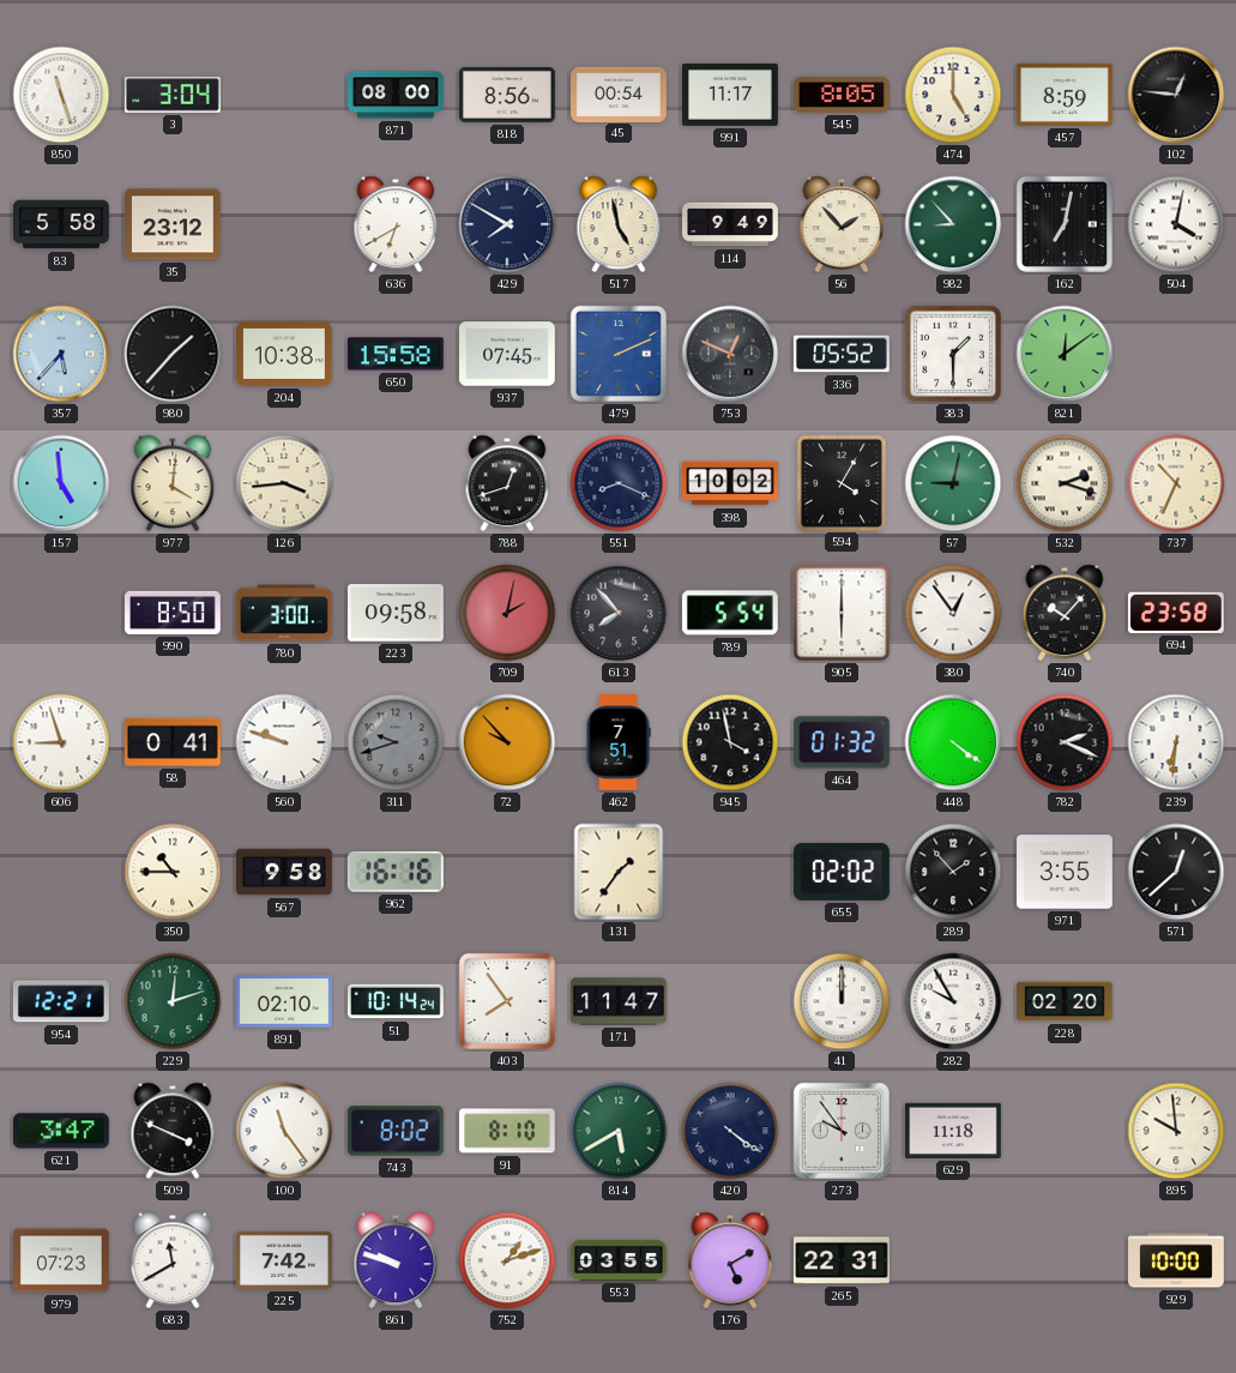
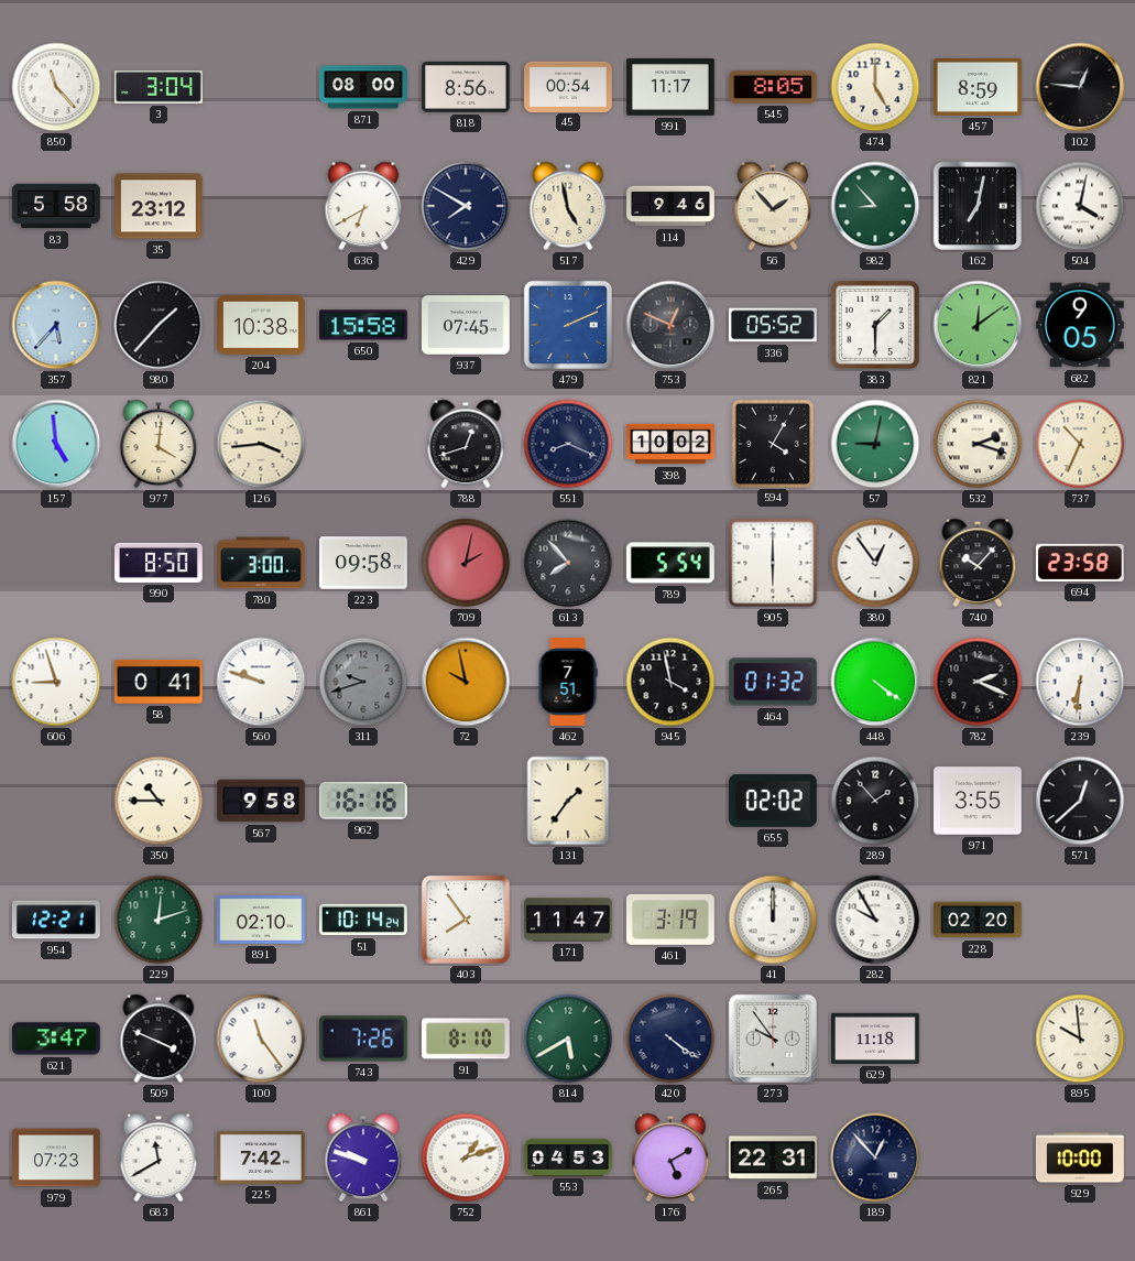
850: 11:27 -> 11:23 (56, 87)
114: 9:49 -> 9:46 (670, 206)
682: none -> 9:05 (1081, 325)
72: 9:53 -> 9:58 (466, 682)
461: none -> 3:19 (670, 920)
743: 8:02 -> 7:26 (363, 1039)
553: 03:55 -> 04:53 (569, 1157)
189: none -> 12:53 (875, 1157)
